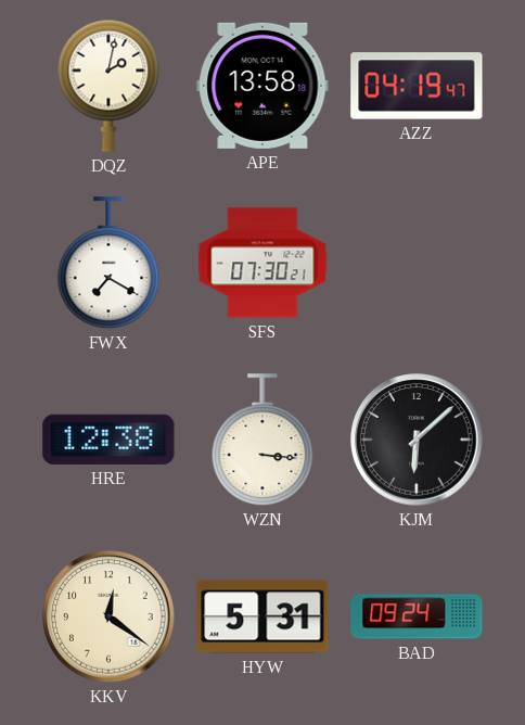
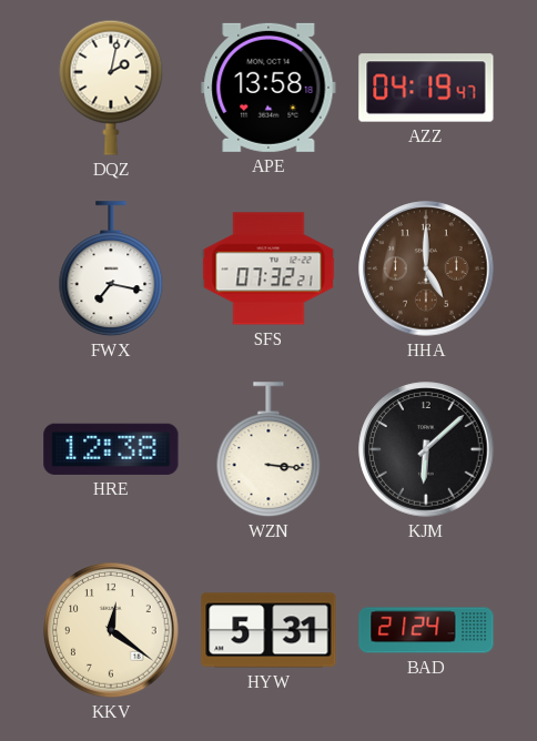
FWX: 7:20 -> 7:17 (111, 270)
SFS: 07:30 -> 07:32 (268, 268)
HHA: none -> 5:00 (426, 268)
BAD: 09:24 -> 21:24 (426, 630)
